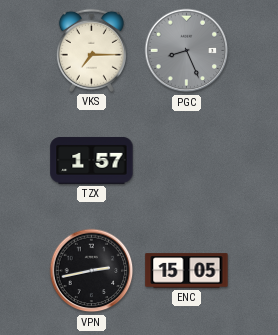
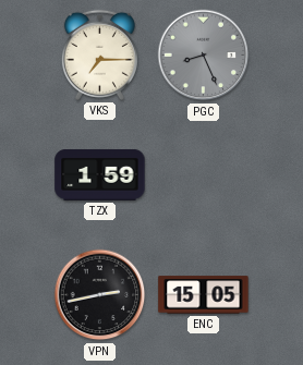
TZX: 1:57 -> 1:59 (100, 174)
